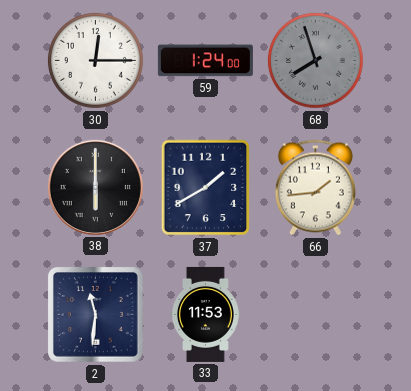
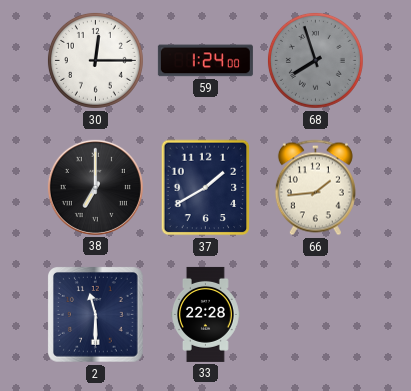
38: 6:00 -> 7:00 (95, 187)
2: 11:31 -> 11:30 (96, 315)
33: 11:53 -> 22:28 (206, 314)
